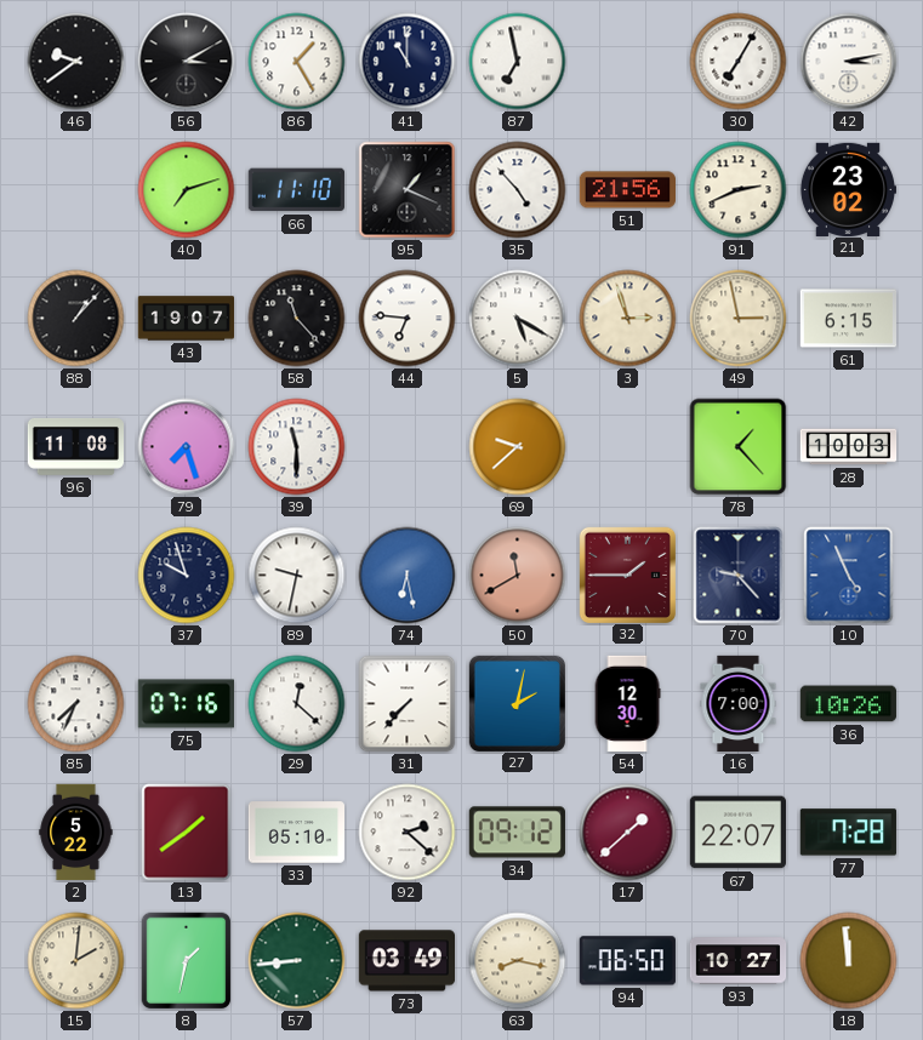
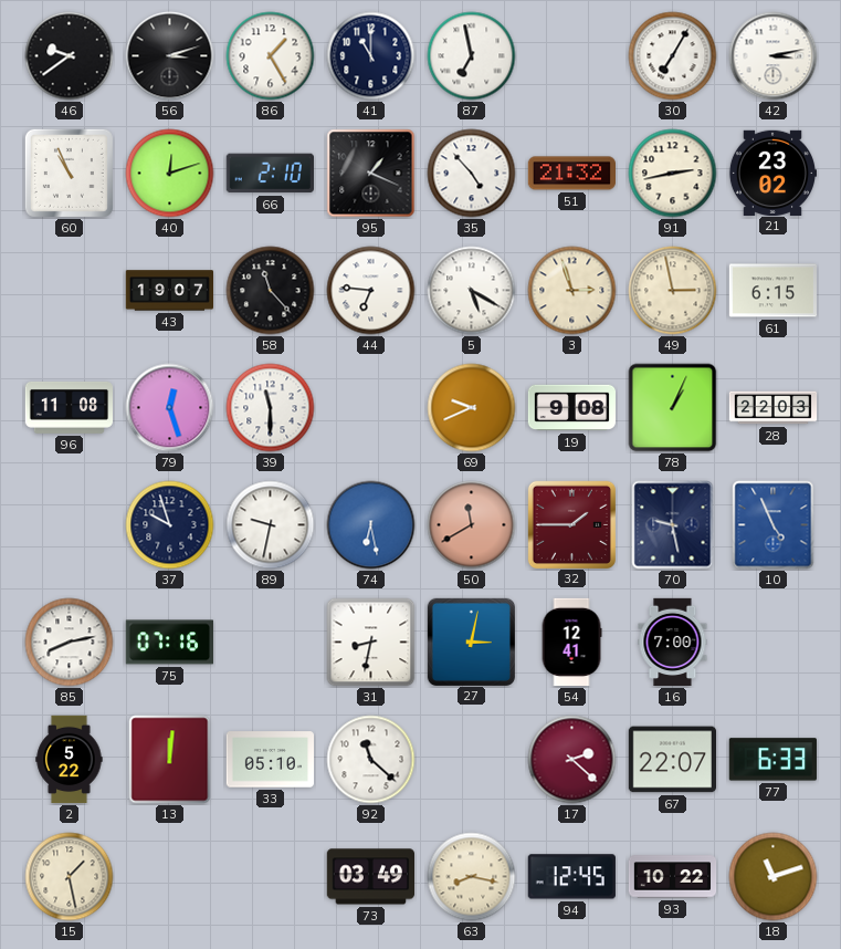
56: 3:10 -> 3:12 (170, 56)
60: none -> 10:56 (69, 173)
40: 7:12 -> 12:12 (170, 174)
66: 11:10 -> 2:10 (270, 174)
51: 21:56 -> 21:32 (571, 174)
91: 2:41 -> 2:43 (673, 174)
88: 1:07 -> none (76, 319)
79: 7:27 -> 12:27 (170, 408)
69: 9:38 -> 9:41 (472, 408)
19: none -> 9:08 (571, 408)
78: 1:23 -> 1:04 (673, 408)
28: 10:03 -> 22:03 (774, 408)
70: 9:23 -> 9:28 (673, 525)
85: 7:34 -> 8:13 (70, 643)
29: 12:22 -> none (297, 704)
31: 7:37 -> 8:32 (371, 643)
27: 2:02 -> 3:02 (471, 642)
54: 12:30 -> 12:41 (571, 643)
36: 10:26 -> none (848, 704)
13: 1:39 -> 12:01 (170, 760)
92: 2:22 -> 11:22 (371, 760)
34: 09:12 -> none (517, 833)
17: 1:38 -> 2:22 (572, 760)
77: 7:28 -> 6:33 (772, 760)
15: 2:01 -> 1:28 (70, 877)
8: 1:32 -> none (187, 961)
57: 8:44 -> none (297, 961)
94: 06:50 -> 12:45 (571, 877)
93: 10:27 -> 10:22 (673, 877)
18: 11:59 -> 11:12 (774, 877)
